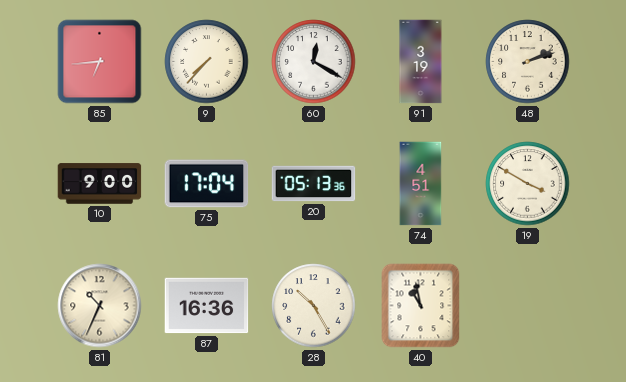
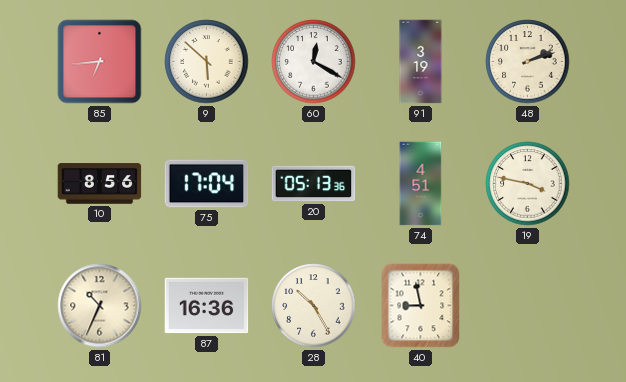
9: 7:37 -> 5:52 (207, 62)
10: 9:00 -> 8:56 (100, 184)
19: 3:50 -> 3:47 (528, 184)
40: 10:58 -> 8:58 (421, 306)
